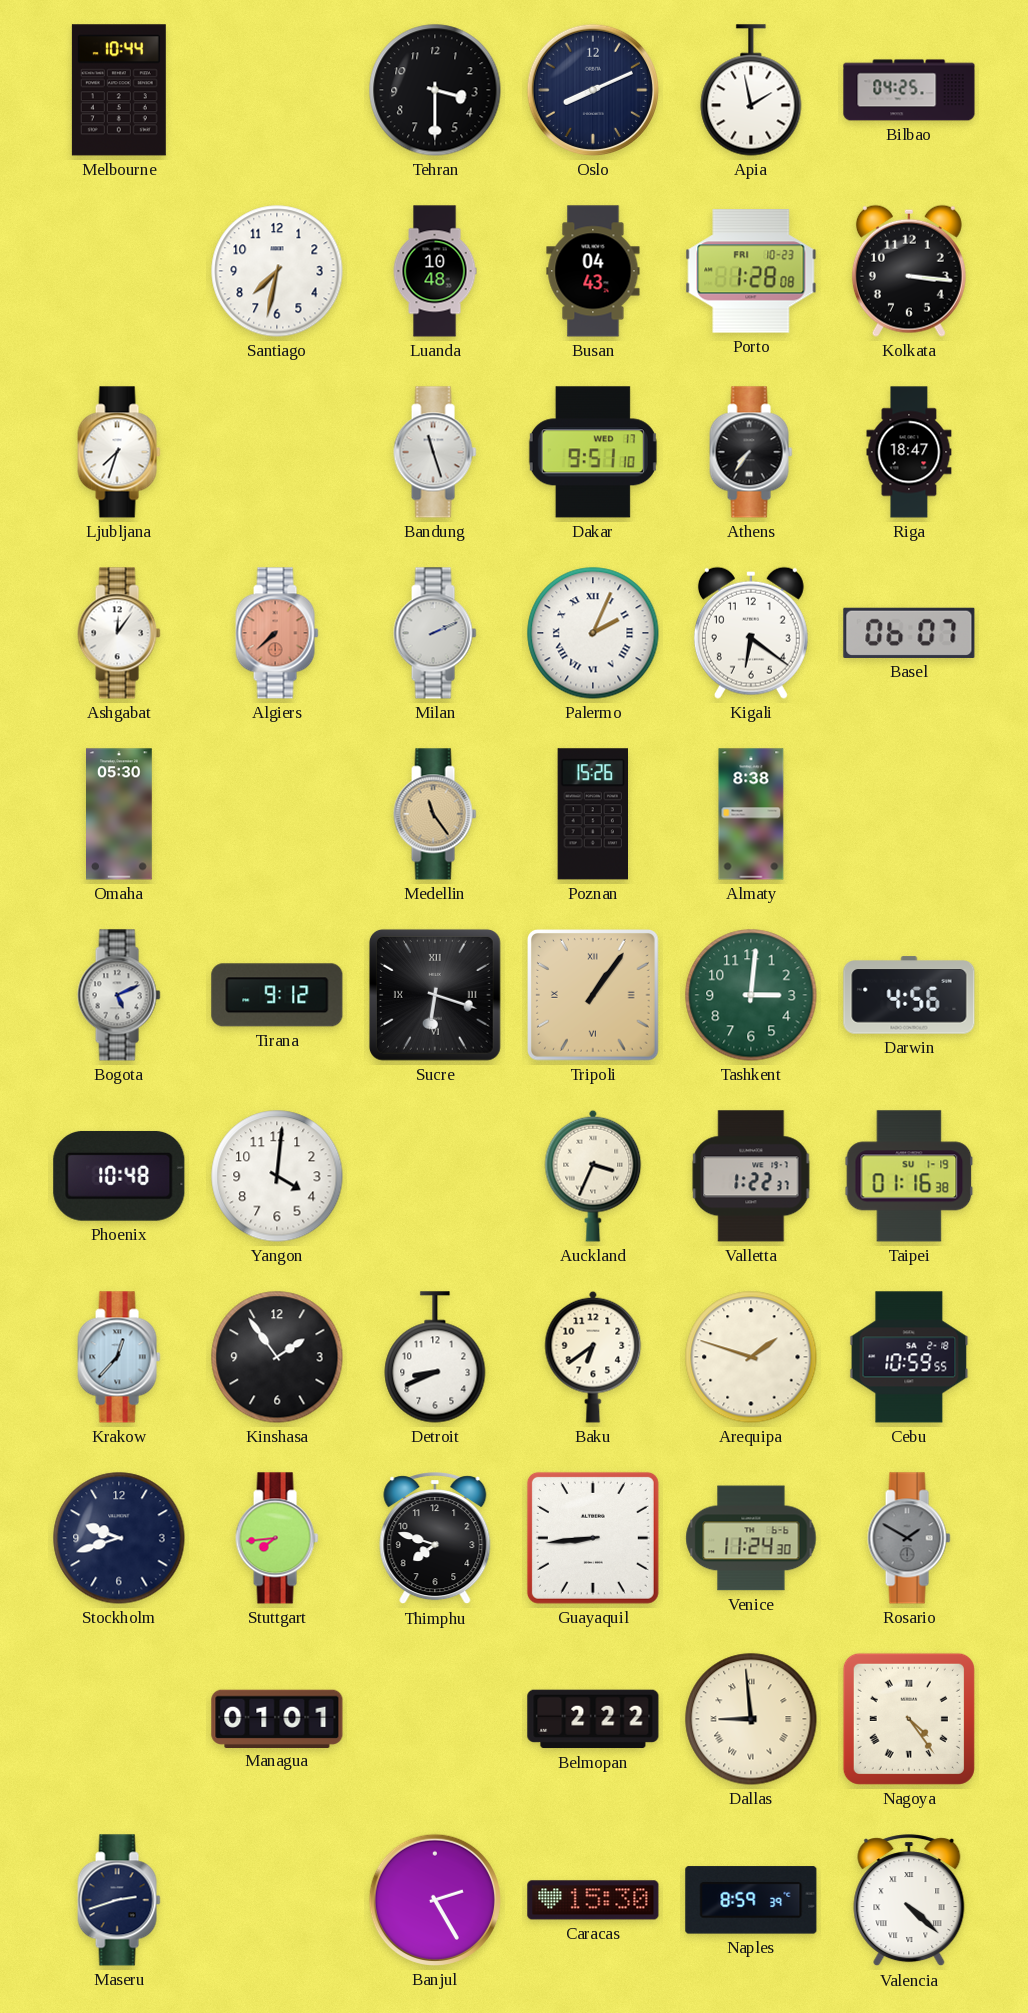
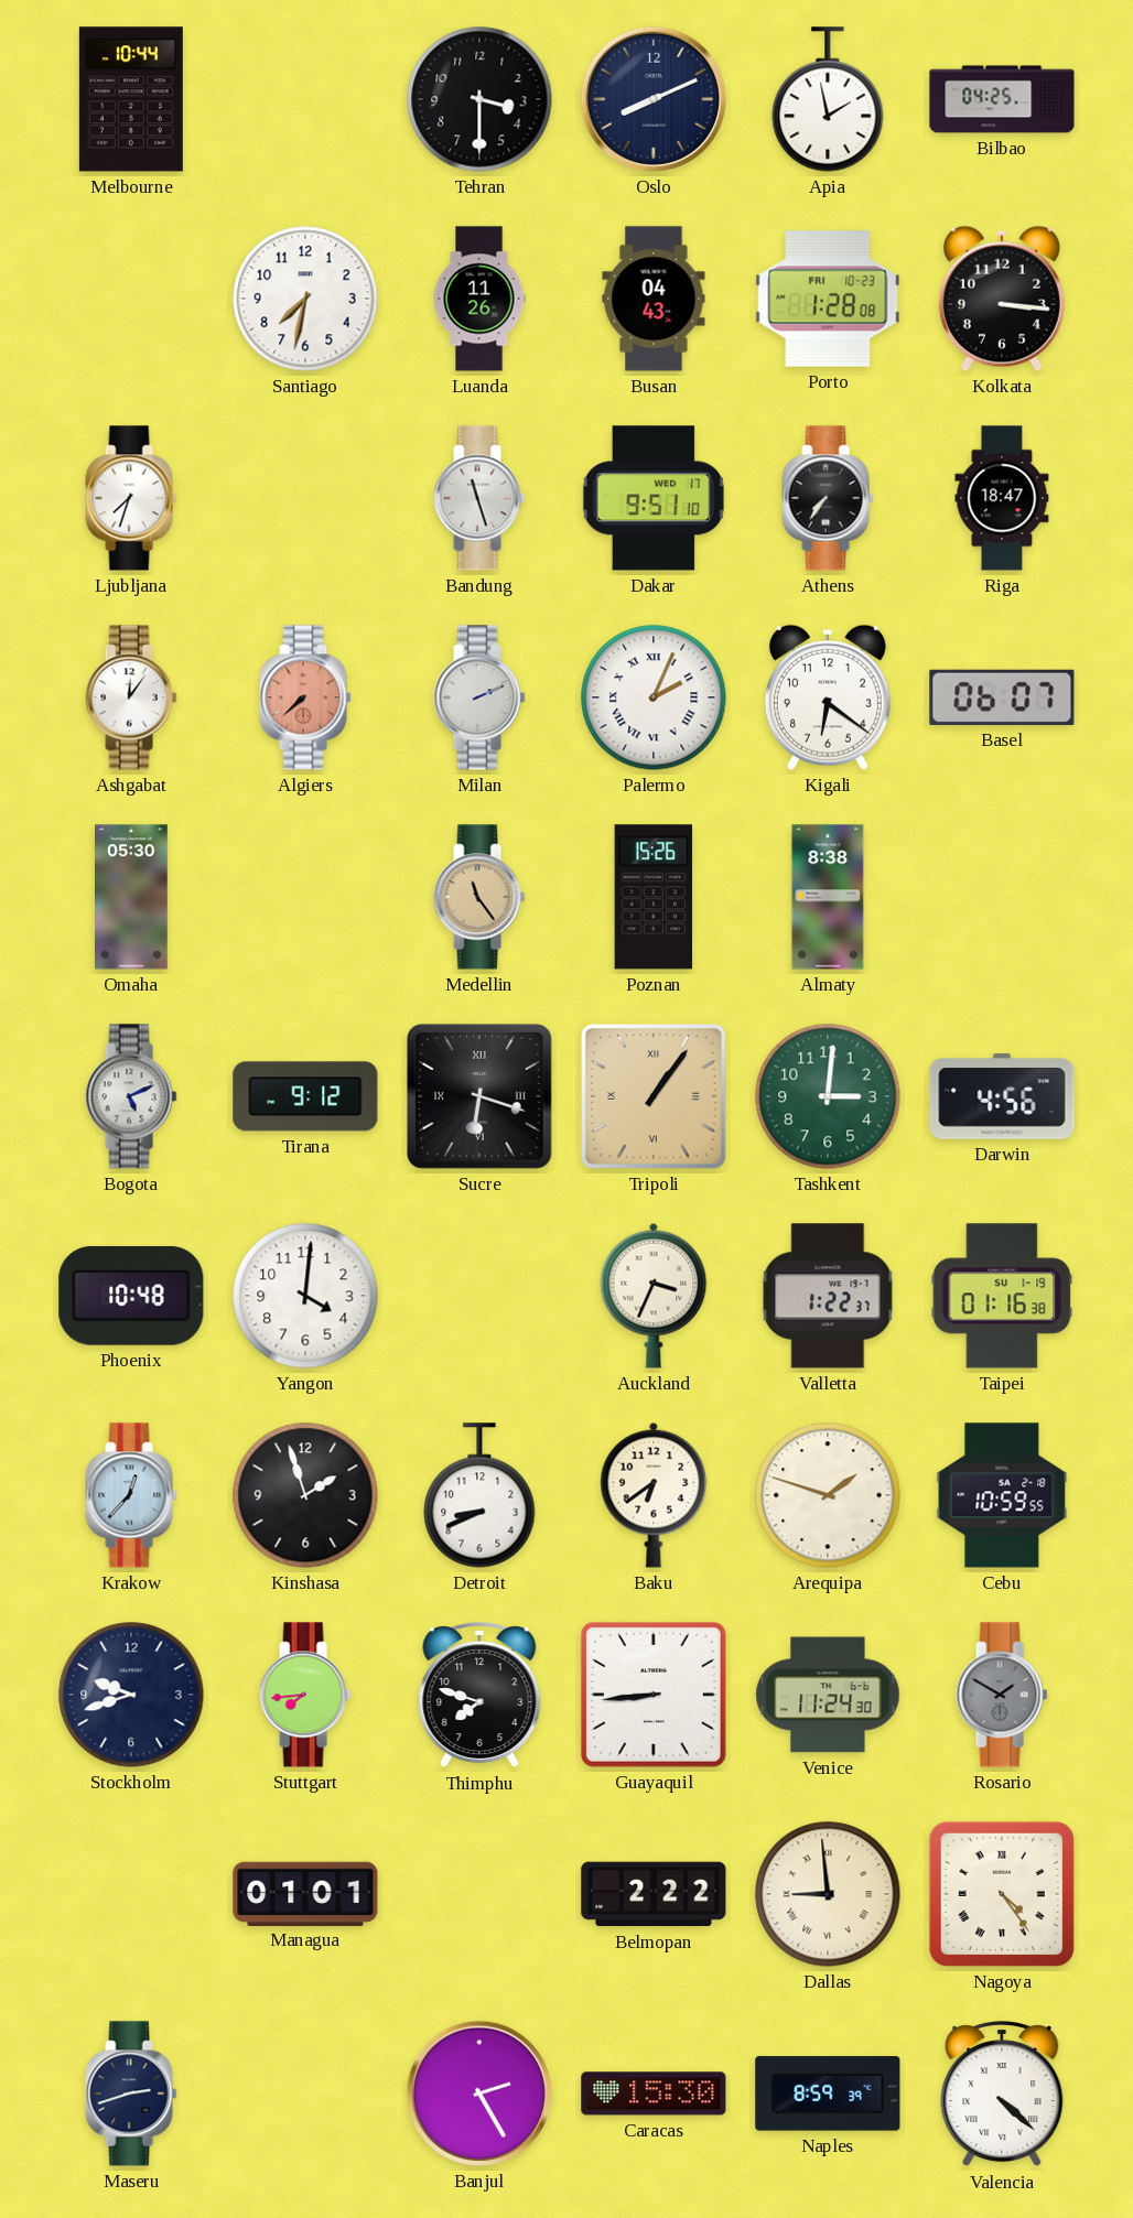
Luanda: 10:48 -> 11:26 (479, 299)
Kinshasa: 1:54 -> 1:57 (305, 1495)
